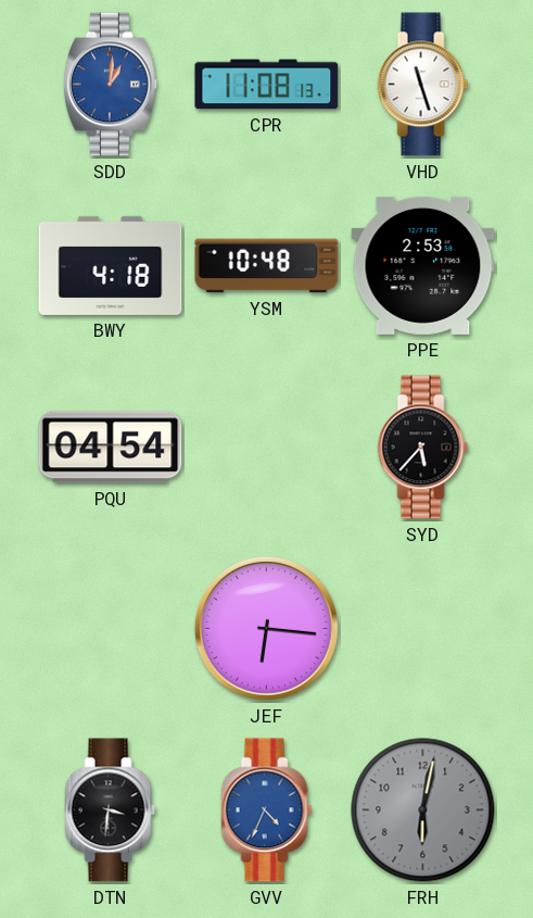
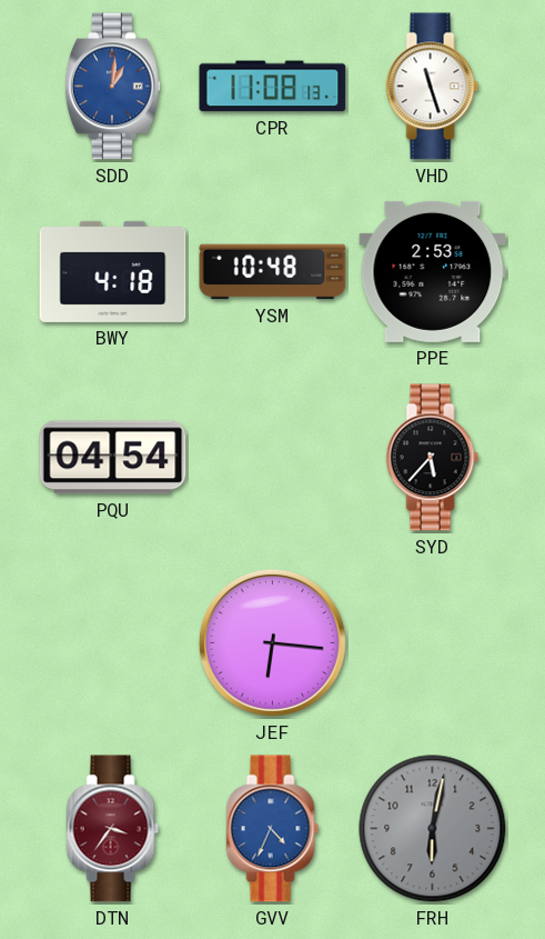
DTN: 3:31 -> 3:36 (113, 829)
DTN dial: black -> burgundy (113, 829)
